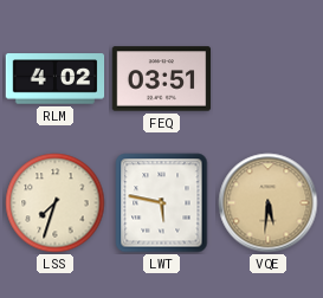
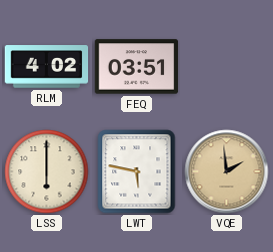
LSS: 7:33 -> 6:00 (47, 172)
VQE: 5:31 -> 1:59 (227, 172)
